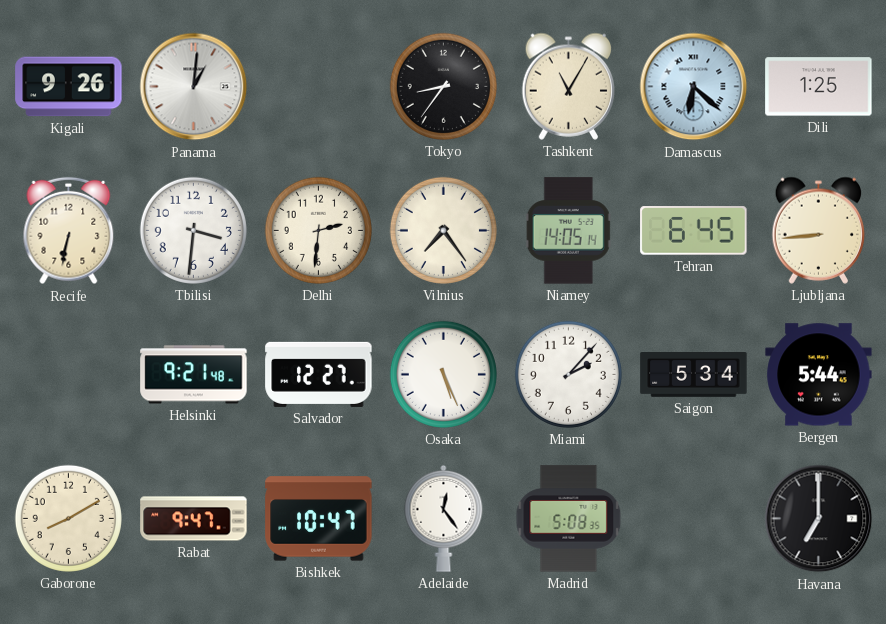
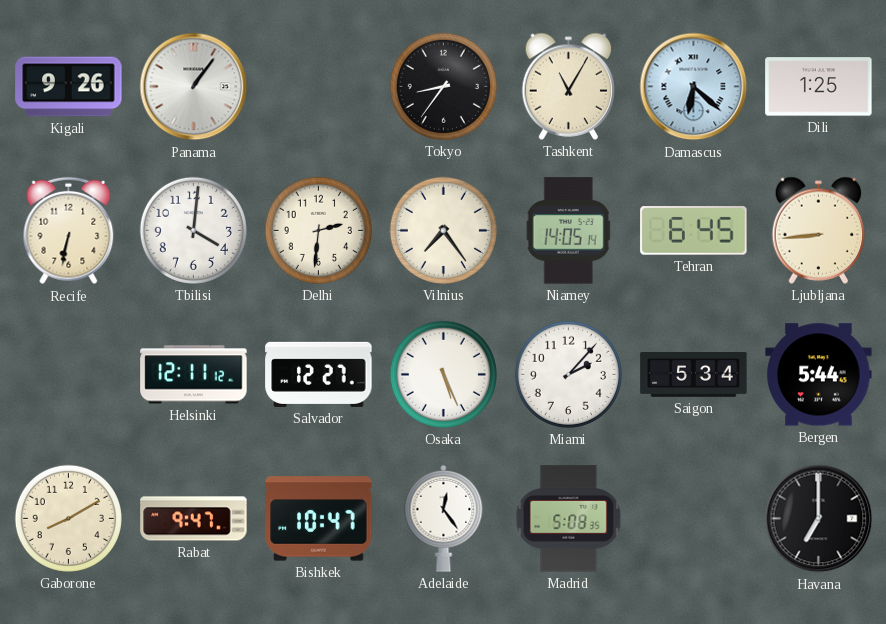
Panama: 1:01 -> 1:06 (194, 87)
Tbilisi: 3:31 -> 4:01 (193, 230)
Helsinki: 9:21 -> 12:11 (194, 375)
